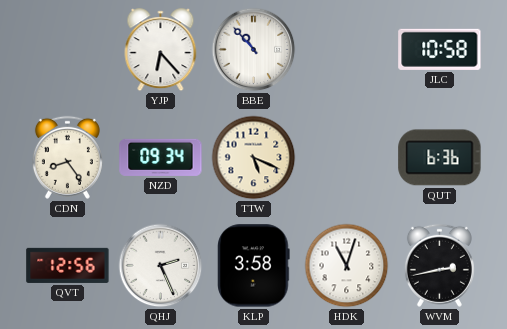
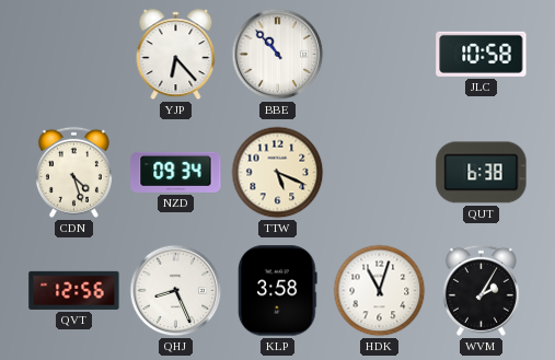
CDN: 8:24 -> 4:27 (73, 172)
QUT: 6:36 -> 6:38 (482, 173)
QHJ: 2:26 -> 8:26 (176, 291)
WVM: 2:43 -> 2:05 (481, 290)
